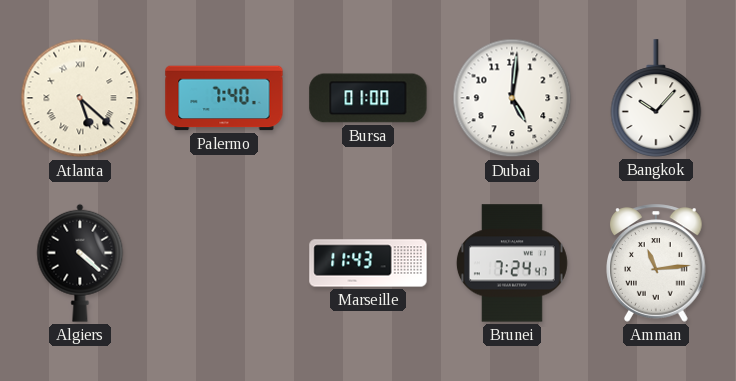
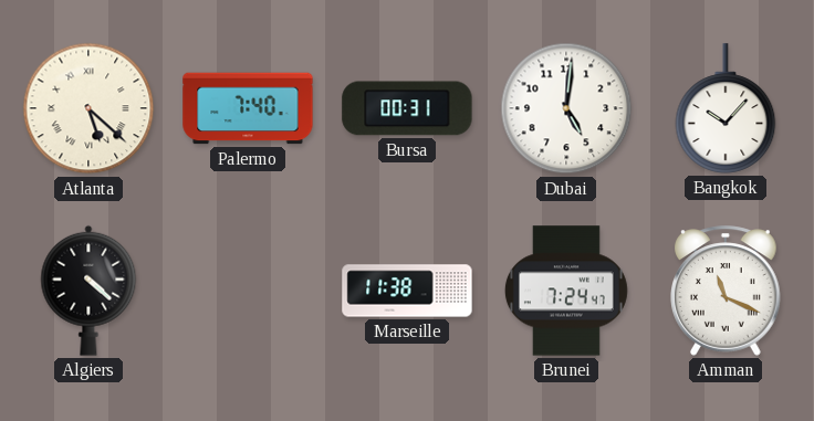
Bursa: 01:00 -> 00:31 (407, 108)
Marseille: 11:43 -> 11:38 (407, 291)
Amman: 11:14 -> 11:19 (726, 291)
